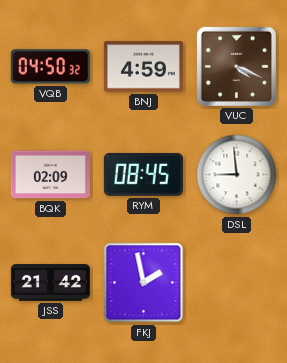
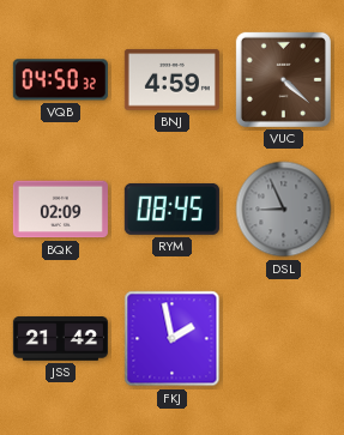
VUC: 4:19 -> 4:22 (283, 79)
DSL: 8:59 -> 8:56 (284, 210)
DSL dial: white -> grey (284, 210)
